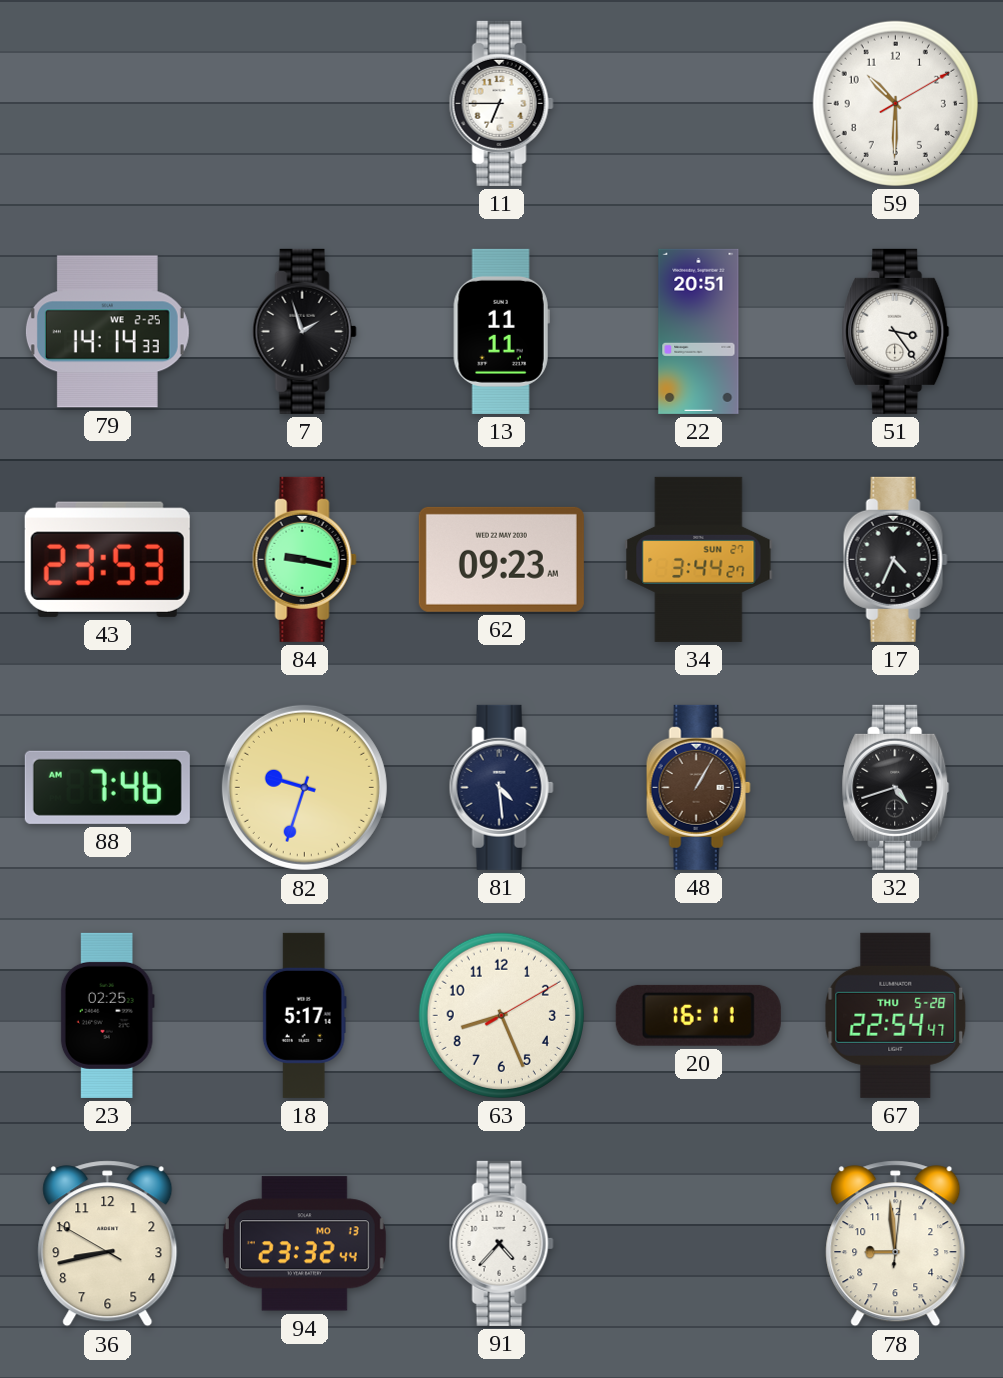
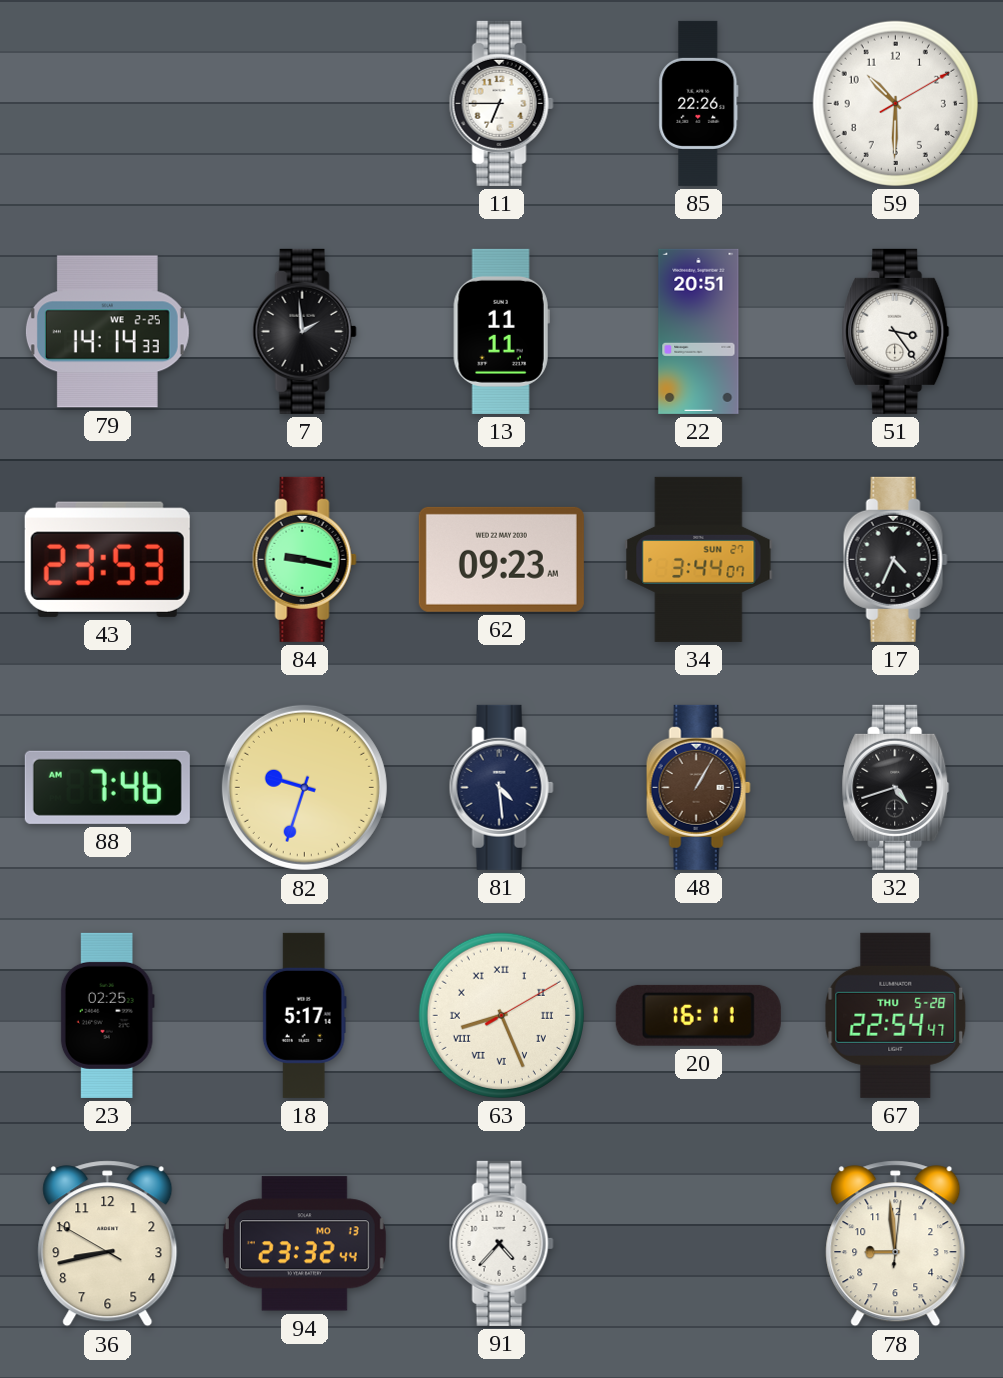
85: none -> 22:26 (699, 103)
7: 1:57 -> 1:59 (304, 331)
34: 3:44:27 -> 3:44:07 (699, 559)
63 numerals: Arabic -> Roman (501, 1015)
